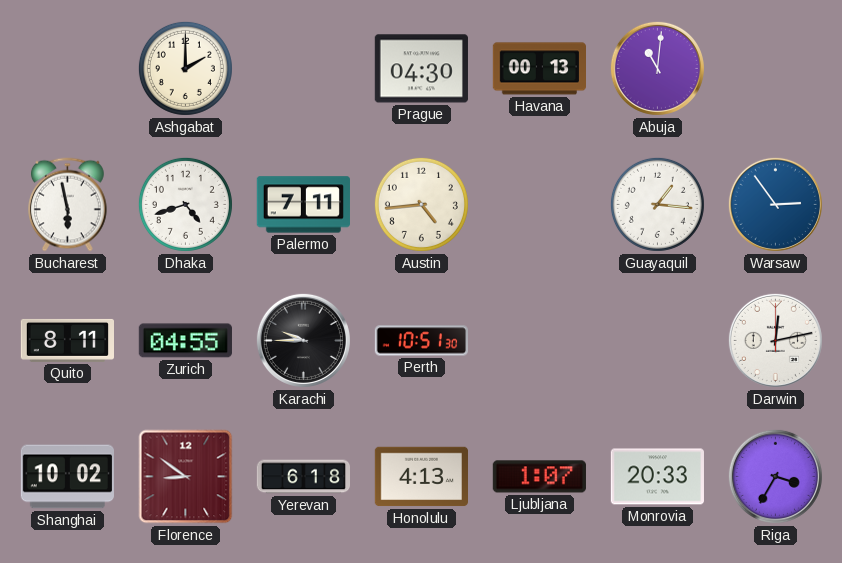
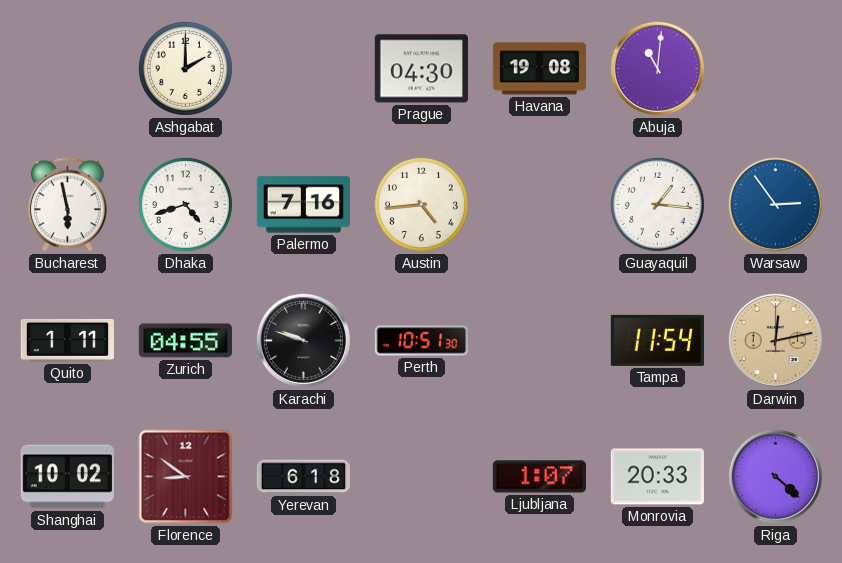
Havana: 00:13 -> 19:08 (539, 69)
Palermo: 7:11 -> 7:16 (303, 205)
Quito: 8:11 -> 1:11 (67, 340)
Karachi: 9:45 -> 9:48 (303, 340)
Tampa: none -> 11:54 (657, 340)
Darwin dial: white -> champagne (775, 340)
Honolulu: 4:13 -> none (421, 477)
Riga: 3:35 -> 4:22 (775, 476)
